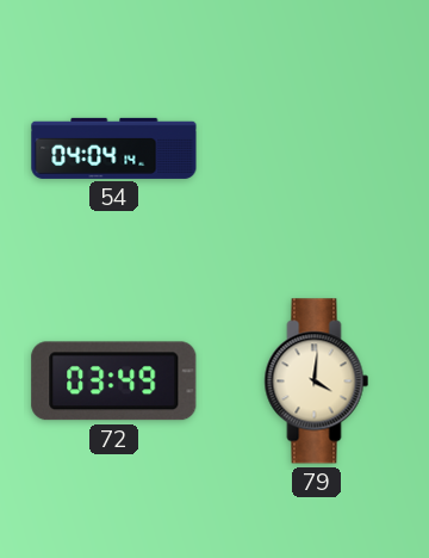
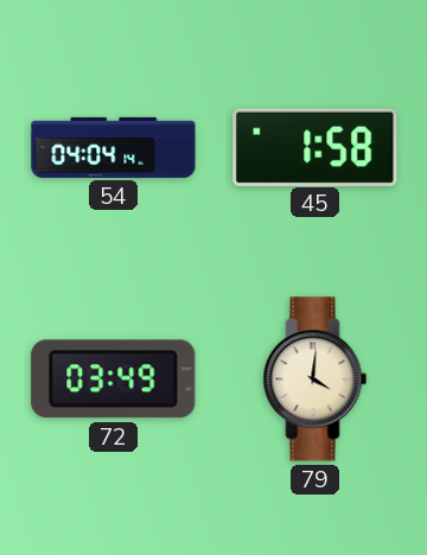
45: none -> 1:58 (316, 147)
